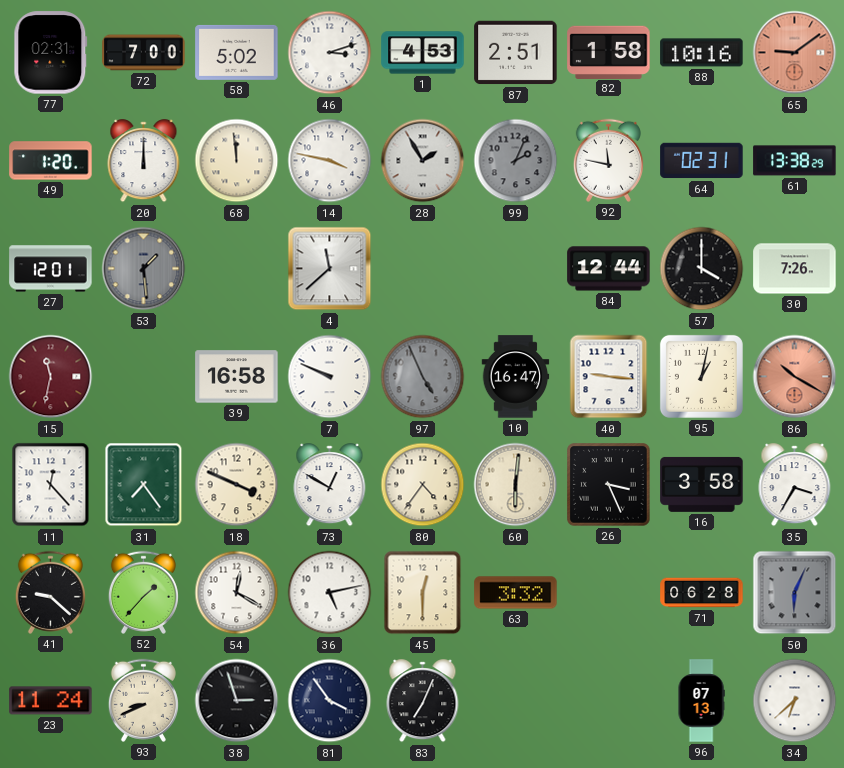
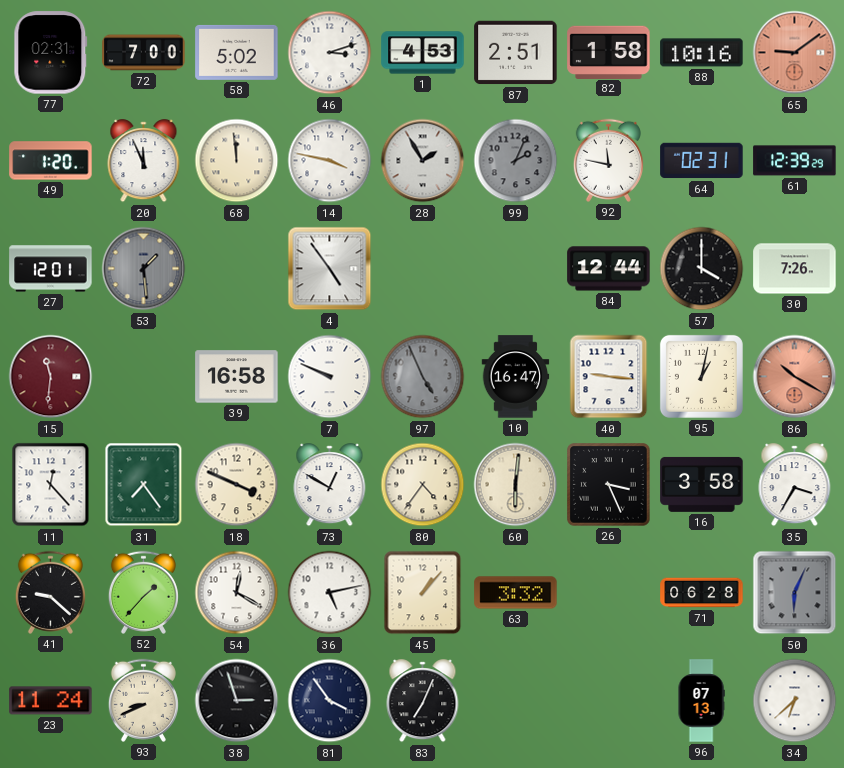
20: 12:00 -> 11:56 (144, 161)
61: 13:38 -> 12:39 (795, 161)
4: 11:38 -> 4:54 (330, 269)
15: 11:32 -> 11:31 (51, 377)
45: 12:30 -> 1:07 (423, 593)
